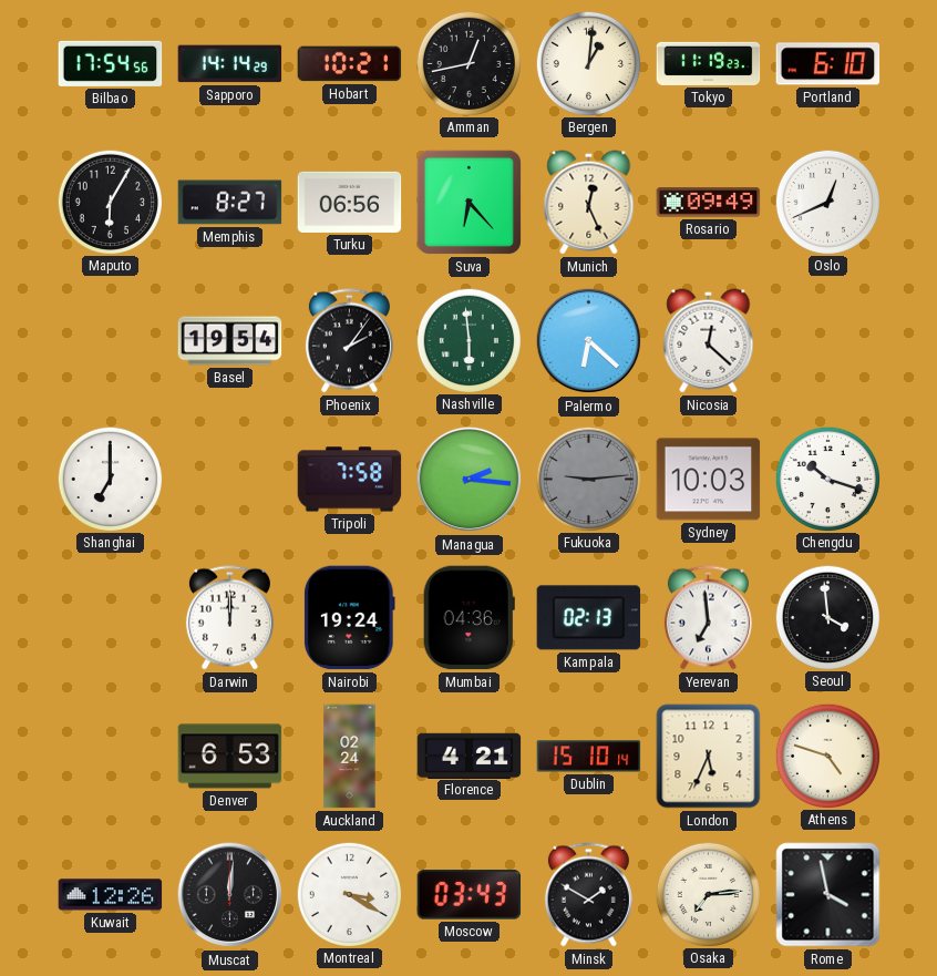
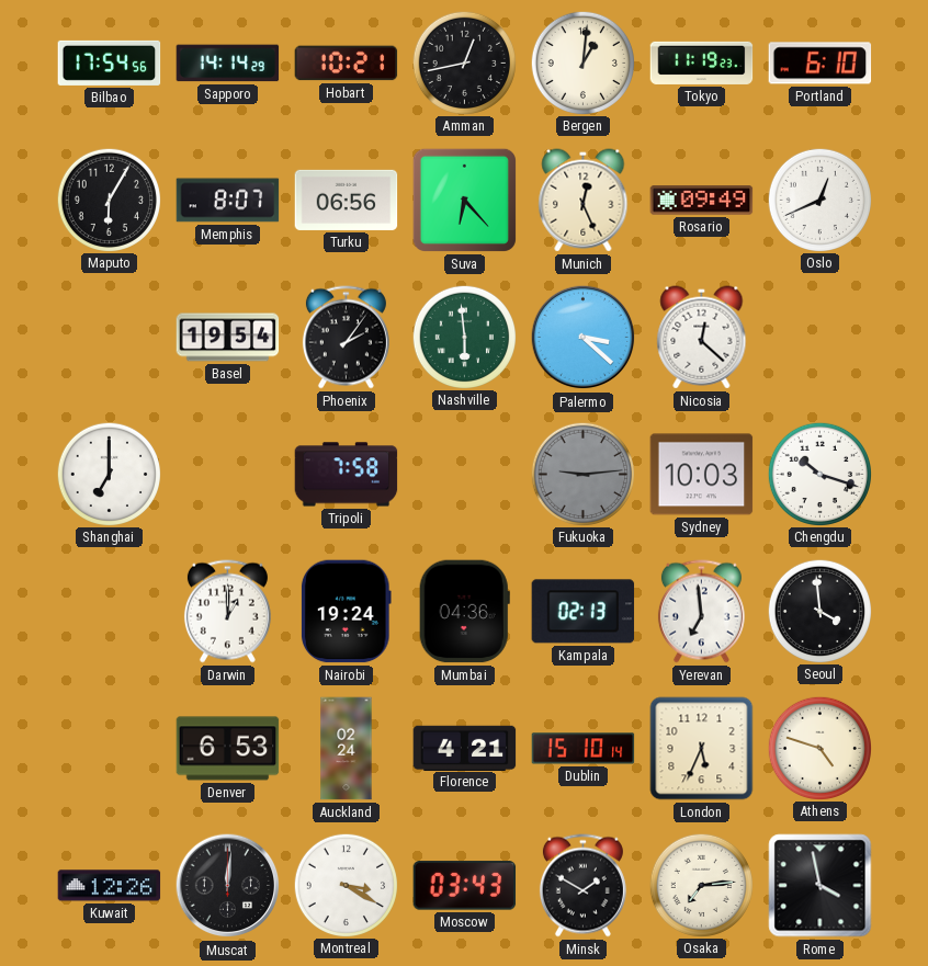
Memphis: 8:27 -> 8:07 (228, 201)
Palermo: 6:22 -> 3:22 (584, 338)
Managua: 2:16 -> none (470, 480)
Darwin: 12:00 -> 1:00 (227, 612)
